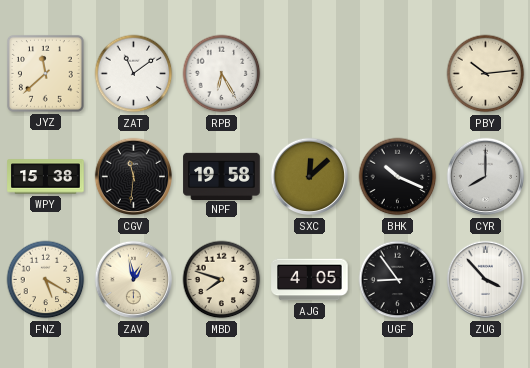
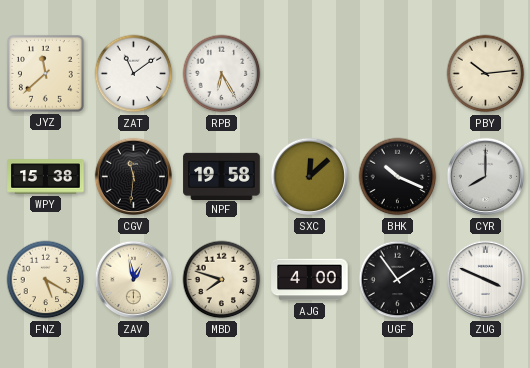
AJG: 4:05 -> 4:00 (310, 280)
UGF: 8:54 -> 1:54 (398, 280)
ZUG: 3:53 -> 3:49 (486, 280)
